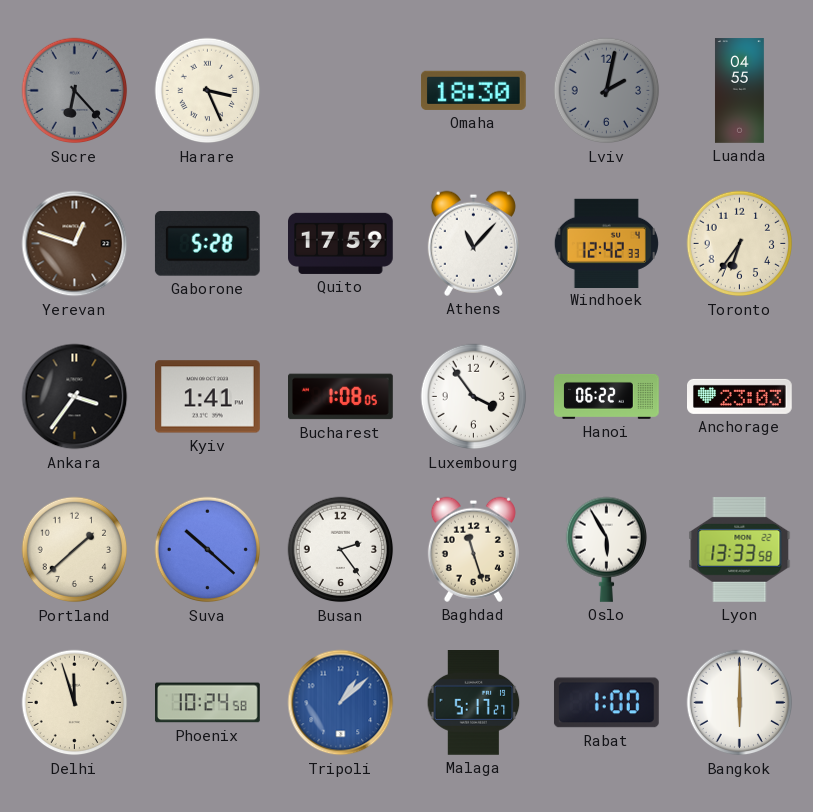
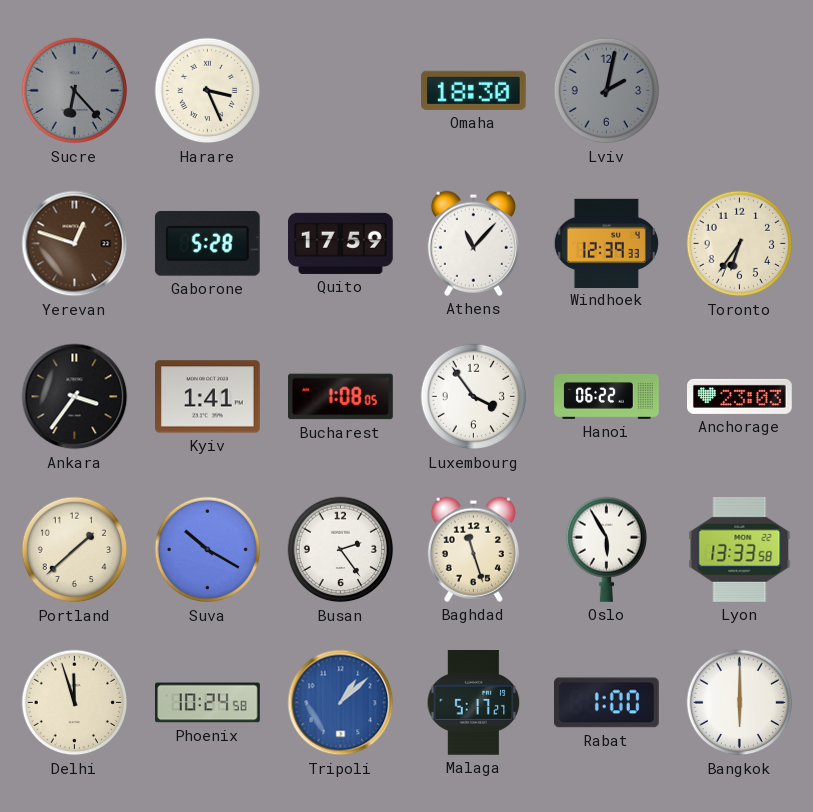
Luanda: 04:55 -> none (739, 91)
Windhoek: 12:42 -> 12:39 (606, 243)
Suva: 10:22 -> 10:20 (208, 550)
